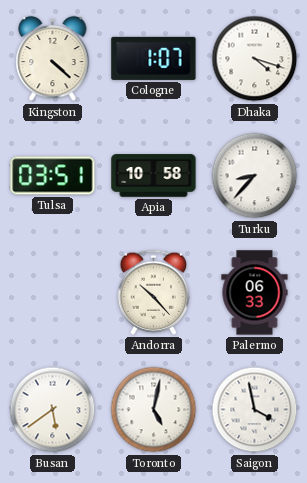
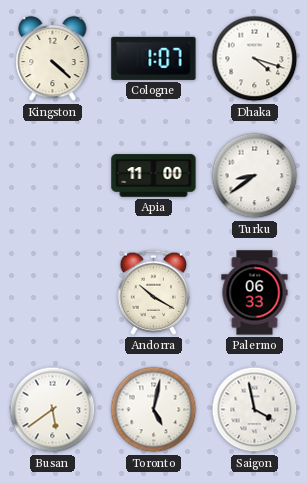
Tulsa: 03:51 -> none (53, 176)
Apia: 10:58 -> 11:00 (154, 176)
Turku: 8:37 -> 8:39 (255, 176)
Andorra: 10:23 -> 10:20 (154, 292)
